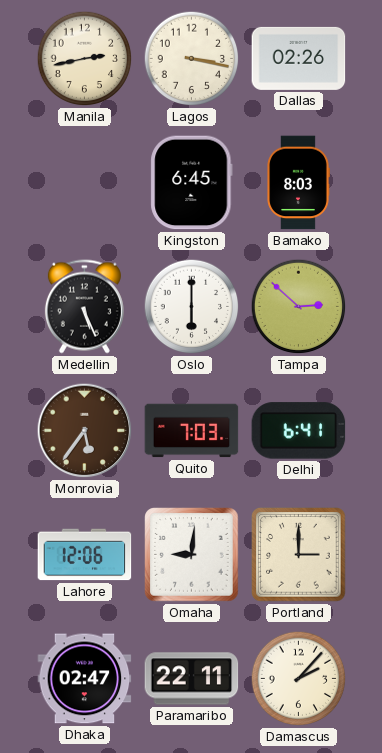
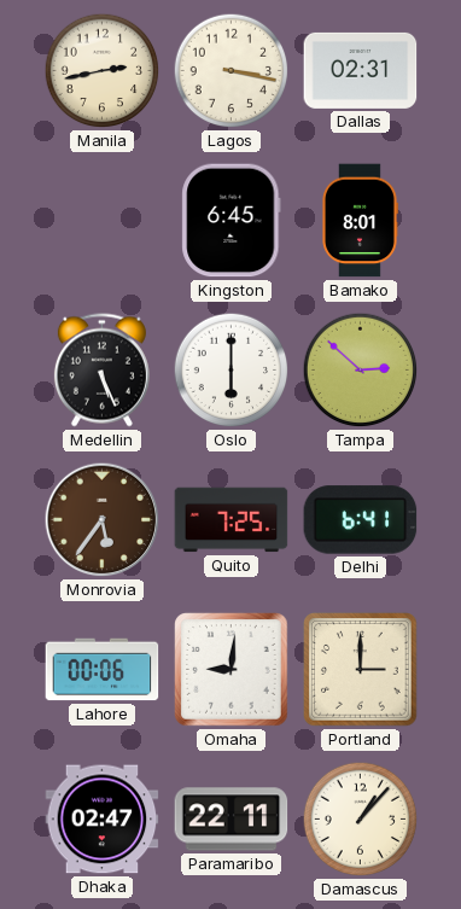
Dallas: 02:26 -> 02:31 (361, 70)
Bamako: 8:03 -> 8:01 (360, 221)
Quito: 7:03 -> 7:25 (232, 520)
Lahore: 12:06 -> 00:06 (103, 670)
Damascus: 2:07 -> 1:07 (361, 820)
